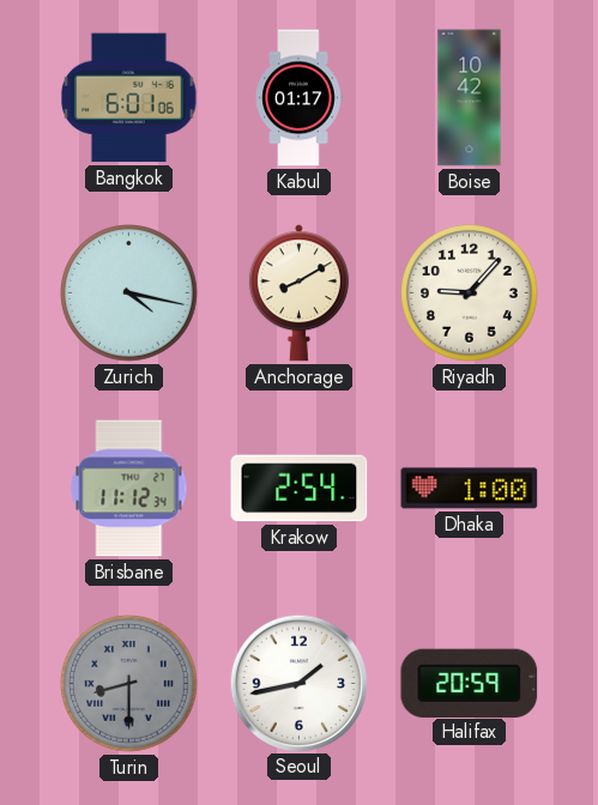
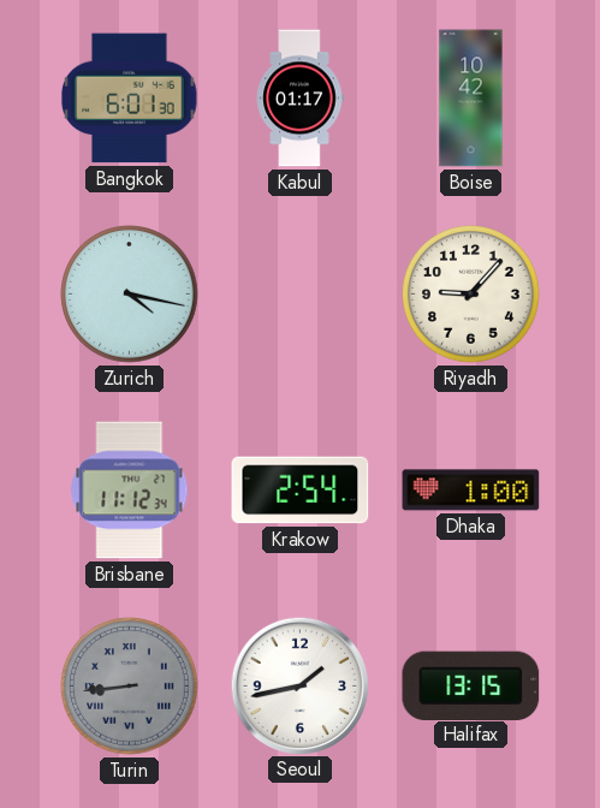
Bangkok: 6:01:06 -> 6:01:30 (130, 99)
Anchorage: 8:10 -> none (298, 293)
Turin: 8:30 -> 8:44 (130, 687)
Halifax: 20:59 -> 13:15 (471, 685)
